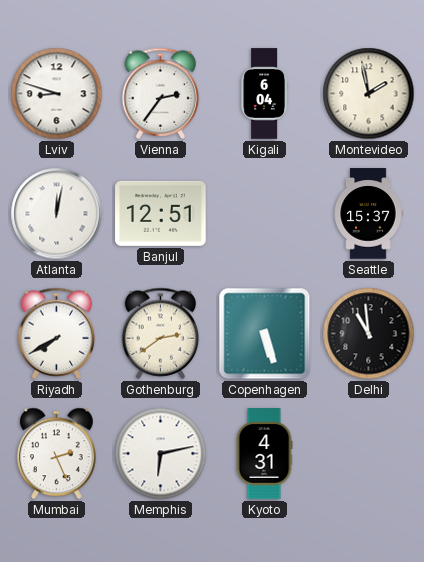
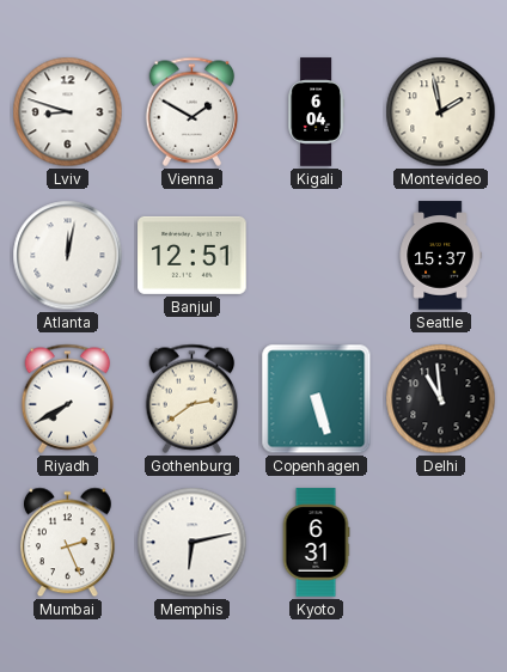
Vienna: 2:36 -> 1:50 (193, 111)
Kyoto: 4:31 -> 6:31 (316, 543)
